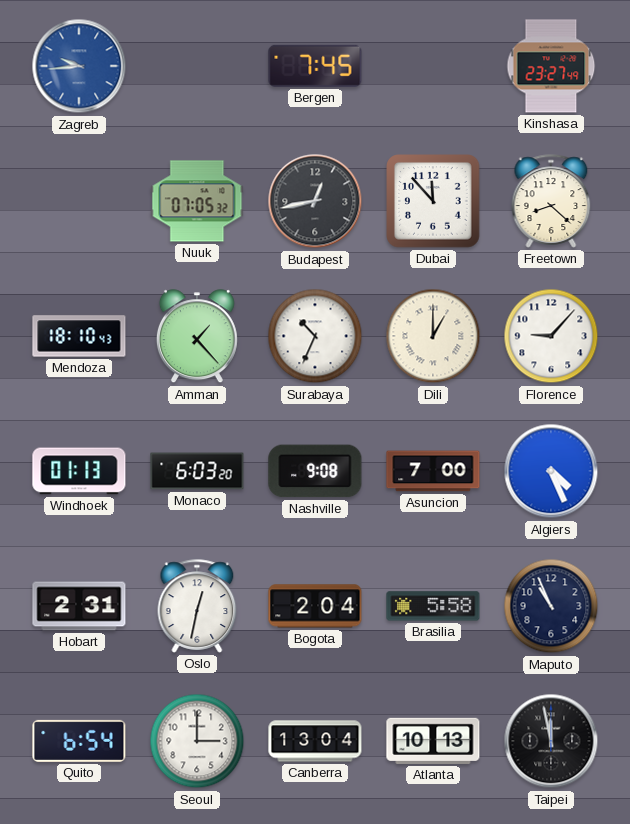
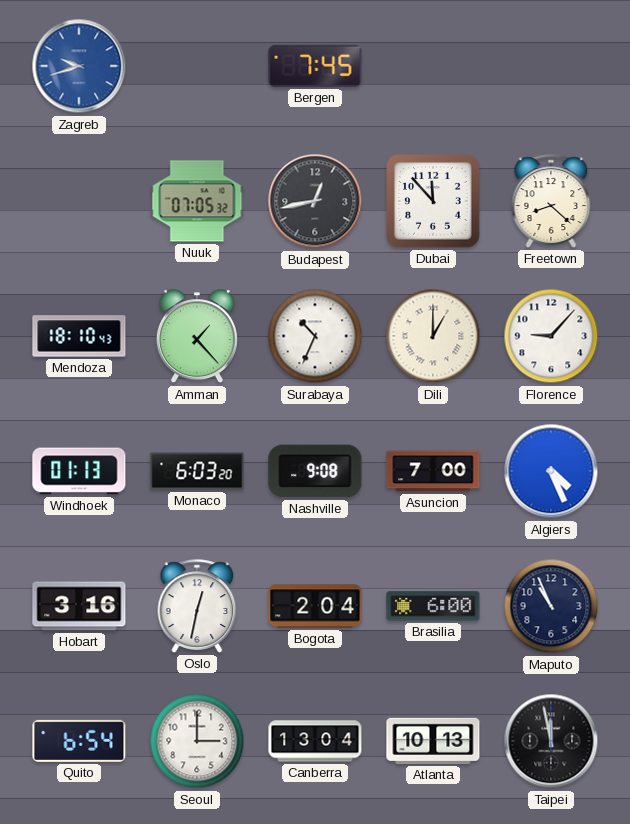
Zagreb: 9:44 -> 9:42 (79, 66)
Kinshasa: 23:27 -> none (551, 66)
Hobart: 2:31 -> 3:16 (79, 606)
Brasilia: 5:58 -> 6:00 (433, 606)
